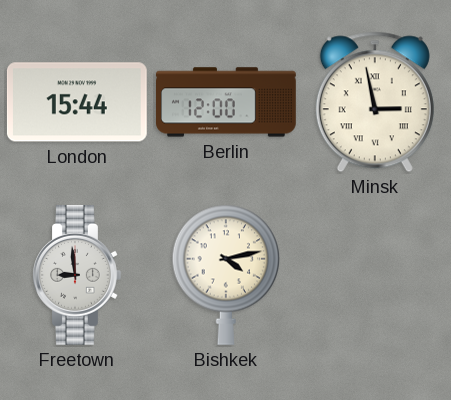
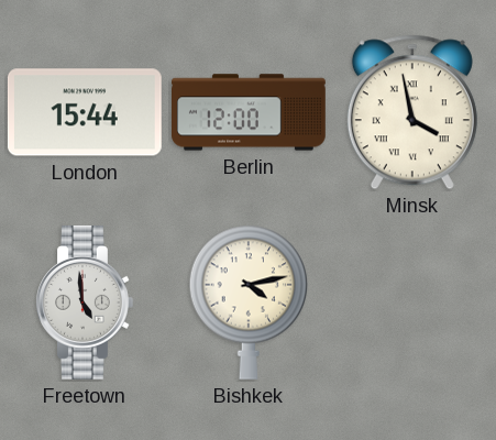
Minsk: 2:58 -> 3:58 (412, 112)
Freetown: 8:59 -> 4:59 (85, 302)
